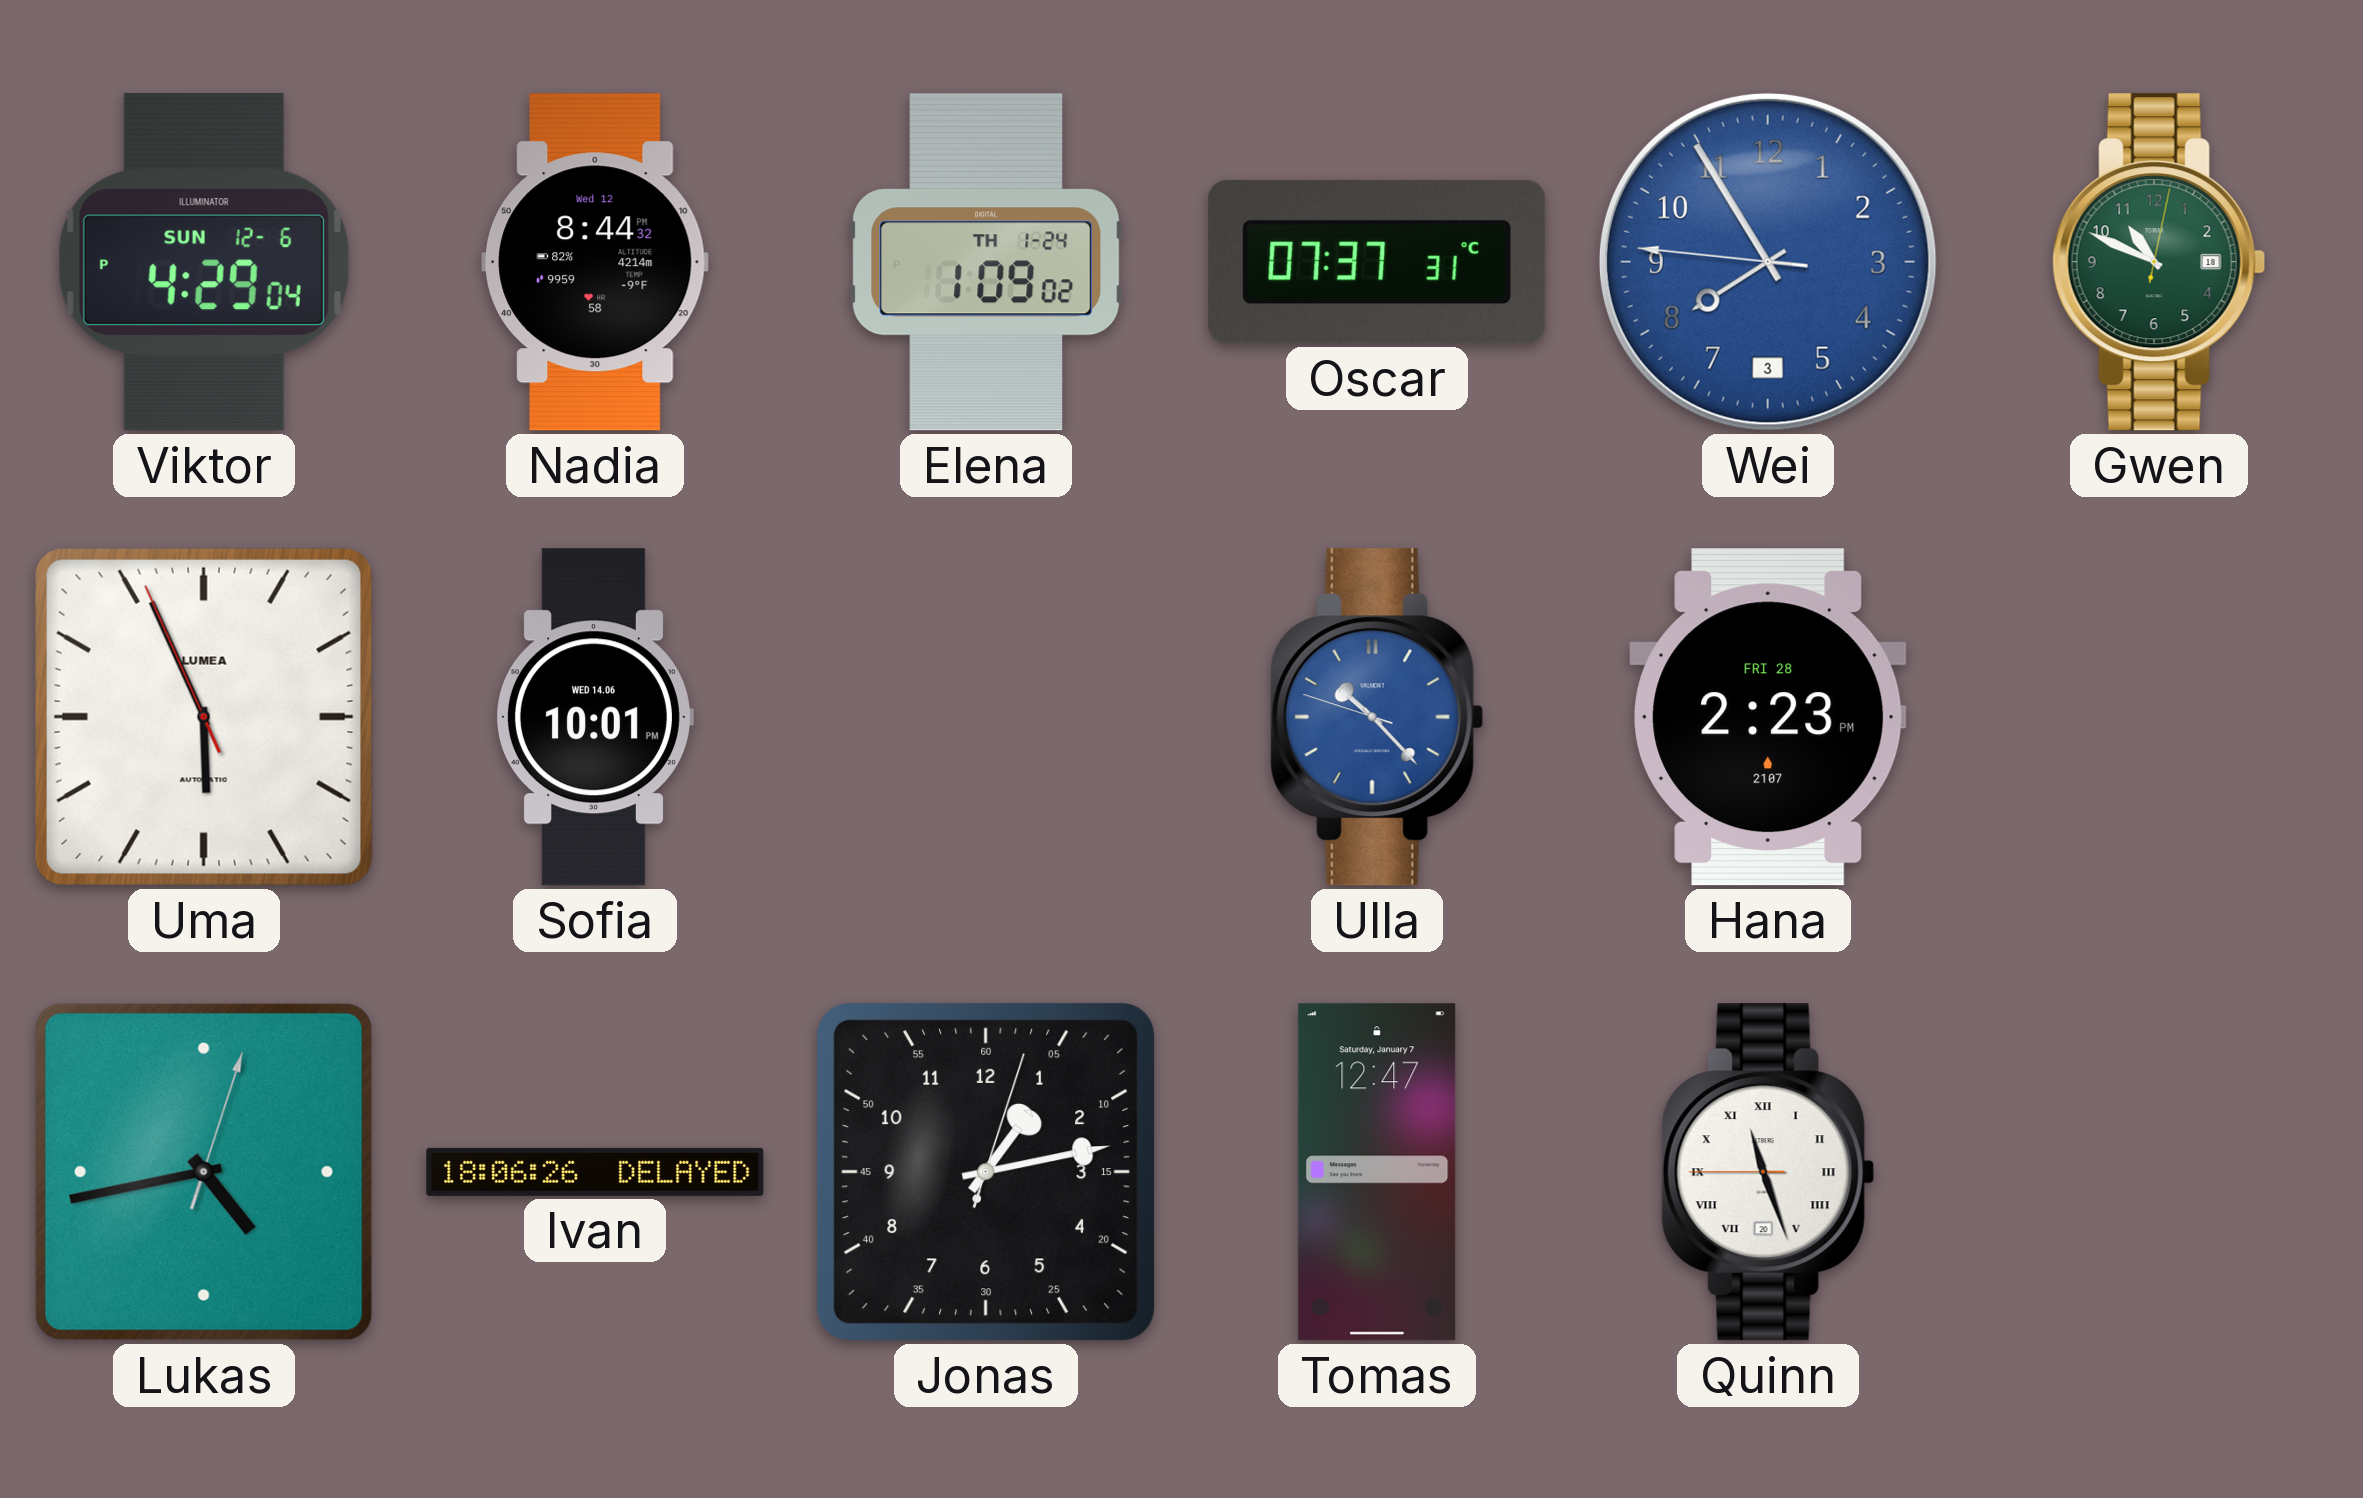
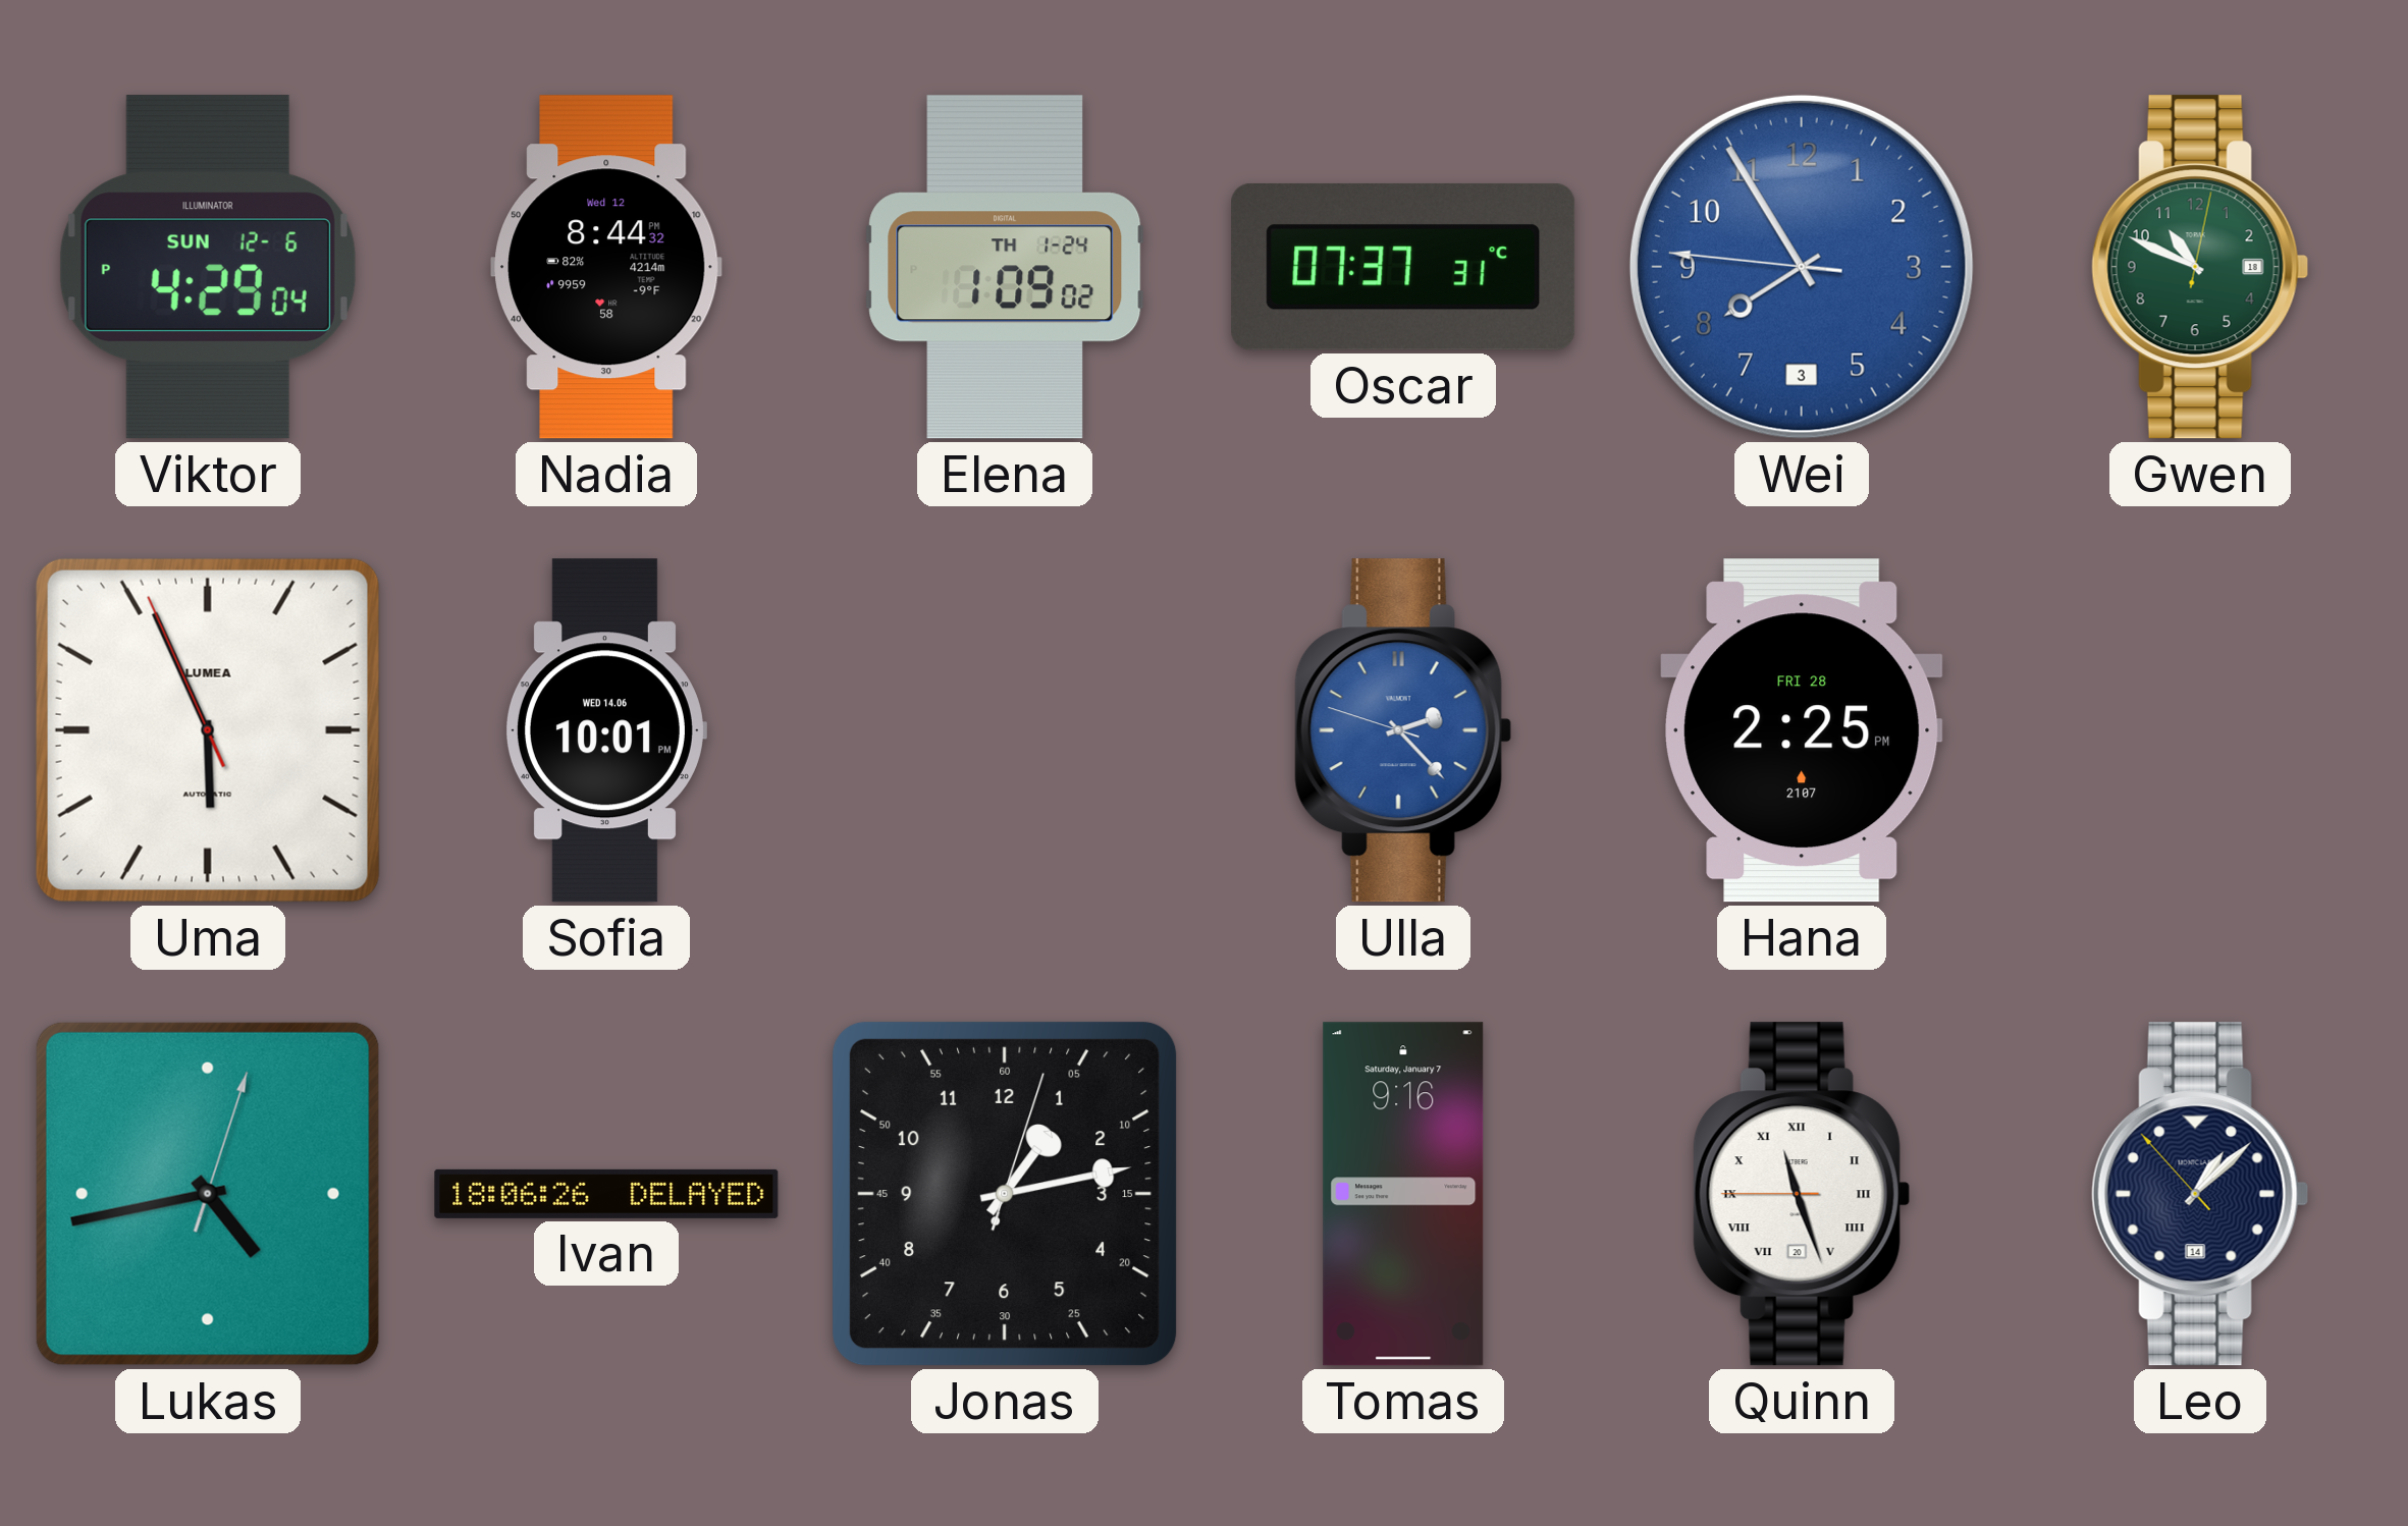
Ulla: 10:22 -> 2:22 (1403, 730)
Hana: 2:23 -> 2:25 (1802, 730)
Tomas: 12:47 -> 9:16 (1403, 1194)
Leo: none -> 1:07 (2200, 1194)
